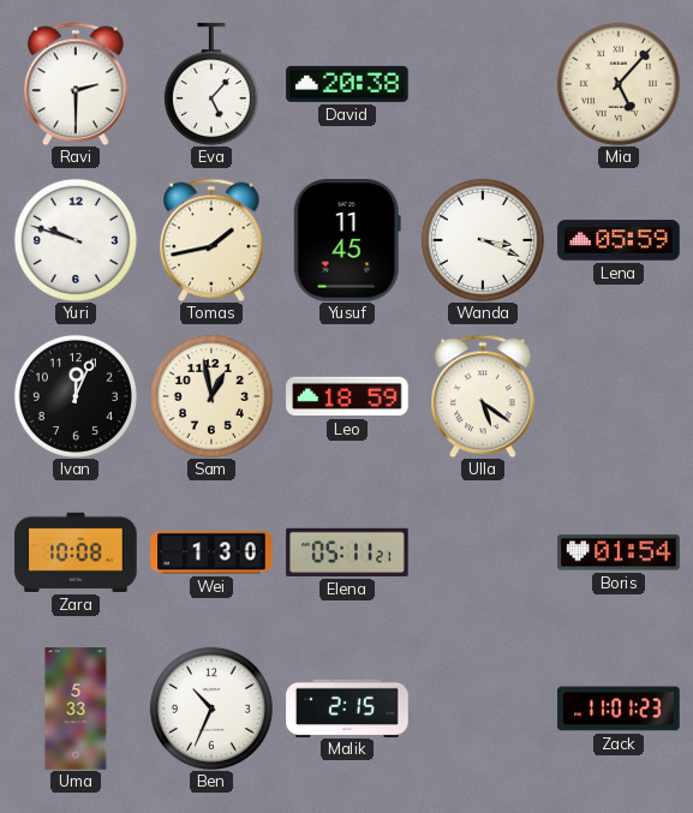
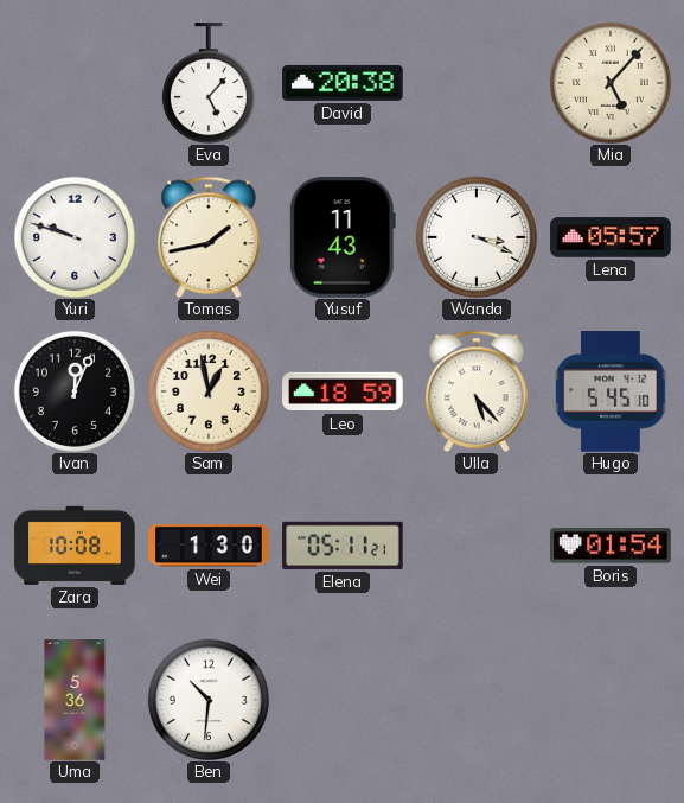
Ravi: 2:30 -> none (76, 84)
Yusuf: 11:45 -> 11:43 (343, 237)
Lena: 05:59 -> 05:57 (611, 237)
Ulla: 5:21 -> 5:23 (477, 391)
Hugo: none -> 5:45 (611, 391)
Uma: 5:33 -> 5:36 (75, 700)
Ben: 10:34 -> 10:31 (209, 700)
Malik: 2:15 -> none (347, 707)
Zack: 11:01 -> none (619, 709)
